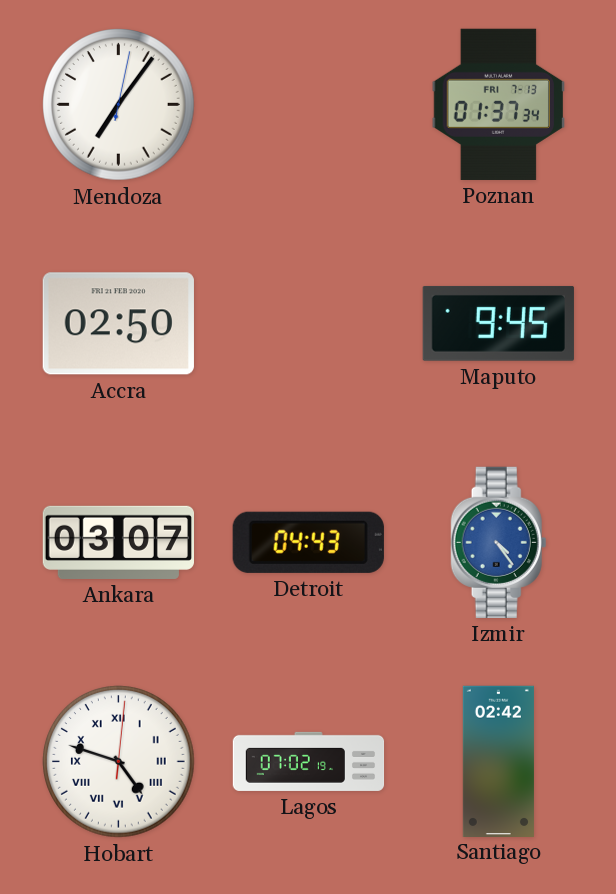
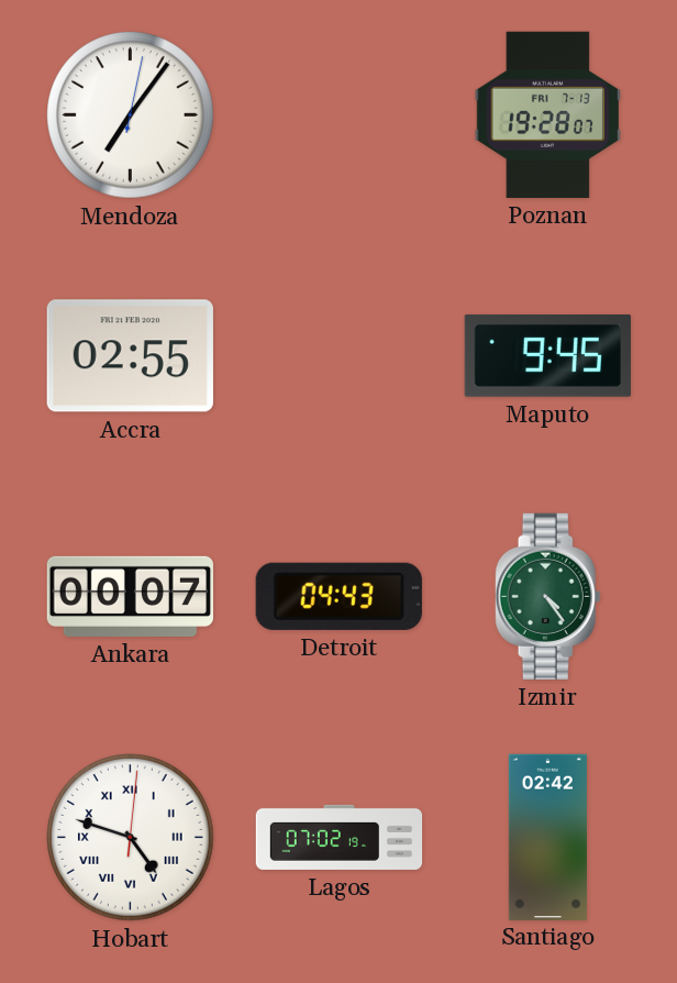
Poznan: 01:37 -> 19:28 (547, 114)
Accra: 02:50 -> 02:55 (130, 356)
Ankara: 03:07 -> 00:07 (130, 596)
Izmir dial: blue -> green (548, 596)
